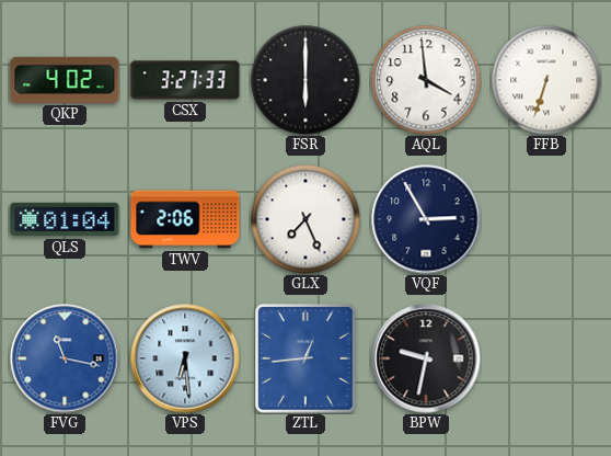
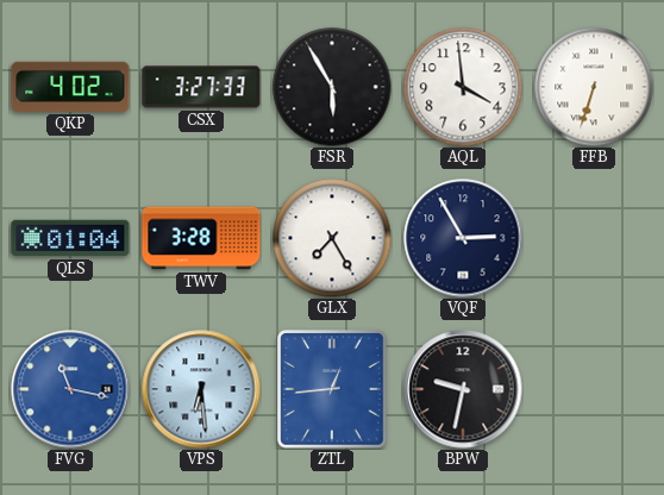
FSR: 6:00 -> 5:55 (332, 87)
TWV: 2:06 -> 3:28 (201, 238)
GLX: 7:26 -> 7:25 (332, 238)
